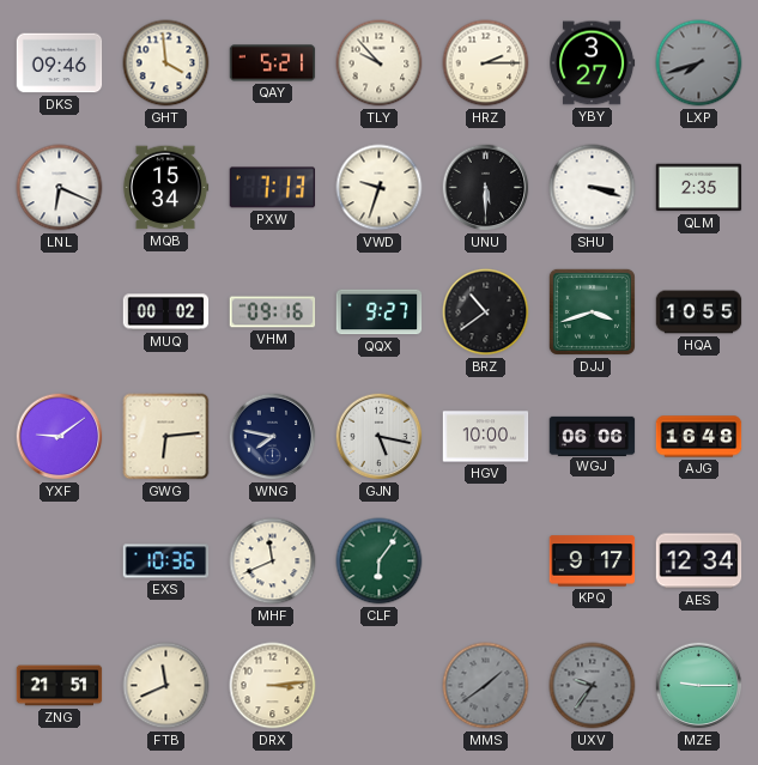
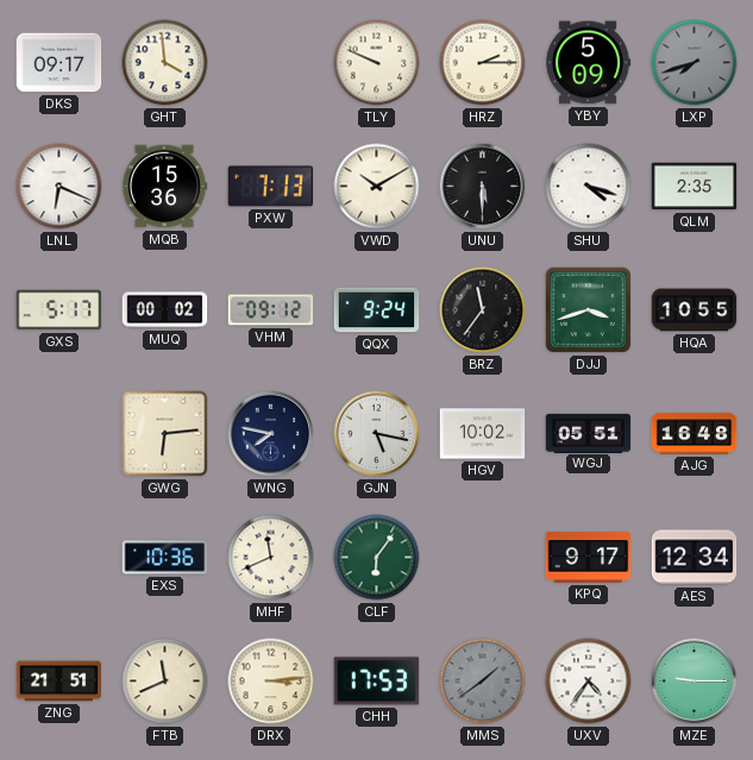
DKS: 09:46 -> 09:17 (59, 63)
QAY: 5:21 -> none (273, 63)
TLY: 9:53 -> 9:49 (377, 63)
YBY: 3:27 -> 5:09 (589, 63)
MQB: 15:34 -> 15:36 (164, 187)
VWD: 9:33 -> 10:10 (377, 187)
SHU: 3:18 -> 4:18 (589, 187)
GXS: none -> 5:17 (59, 310)
VHM: 09:16 -> 09:12 (271, 310)
QQX: 9:27 -> 9:24 (377, 310)
BRZ: 10:39 -> 11:36 (483, 310)
YXF: 9:09 -> none (60, 437)
HGV: 10:00 -> 10:02 (483, 434)
WGJ: 06:06 -> 05:51 (589, 433)
CHH: none -> 17:53 (377, 682)
UXV: 9:36 -> 4:36 (589, 682)
UXV dial: grey -> white (589, 682)
